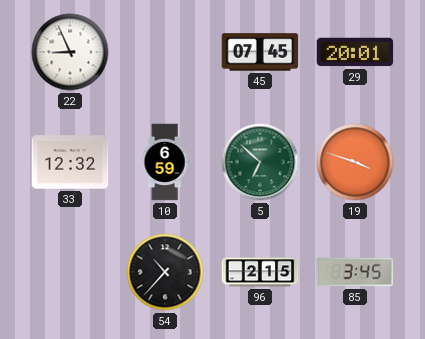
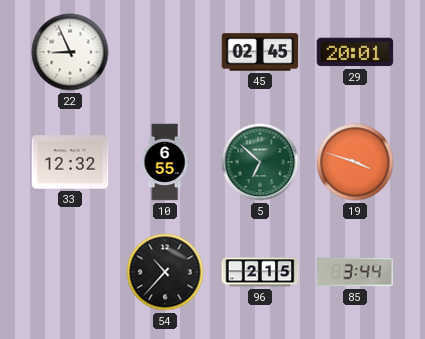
45: 07:45 -> 02:45 (260, 52)
10: 6:59 -> 6:55 (165, 162)
85: 3:45 -> 3:44 (355, 272)
